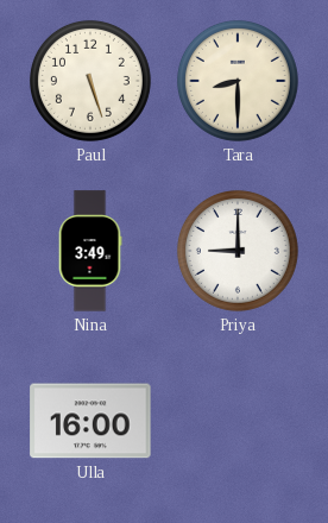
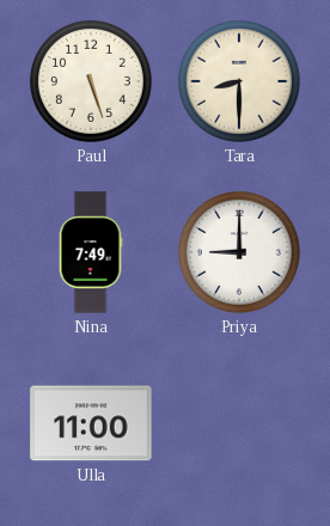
Nina: 3:49 -> 7:49 (91, 252)
Ulla: 16:00 -> 11:00 (91, 423)
